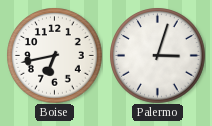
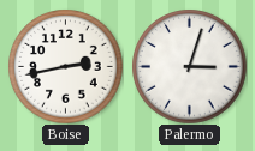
Boise: 6:43 -> 2:43 (65, 66)
